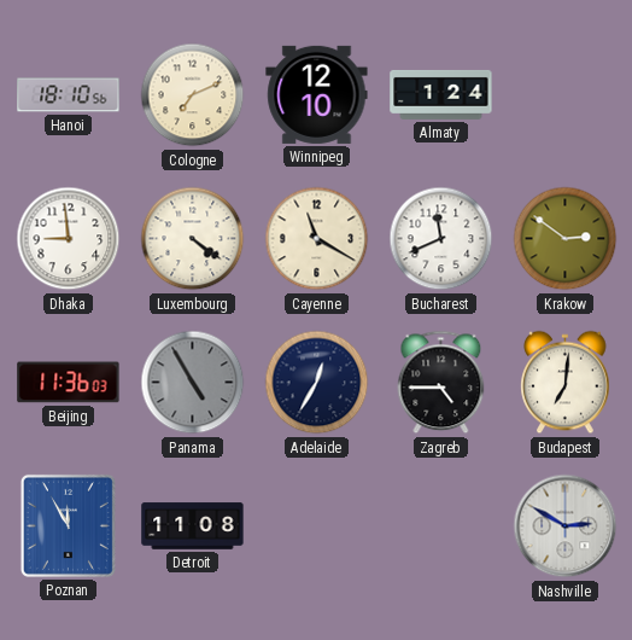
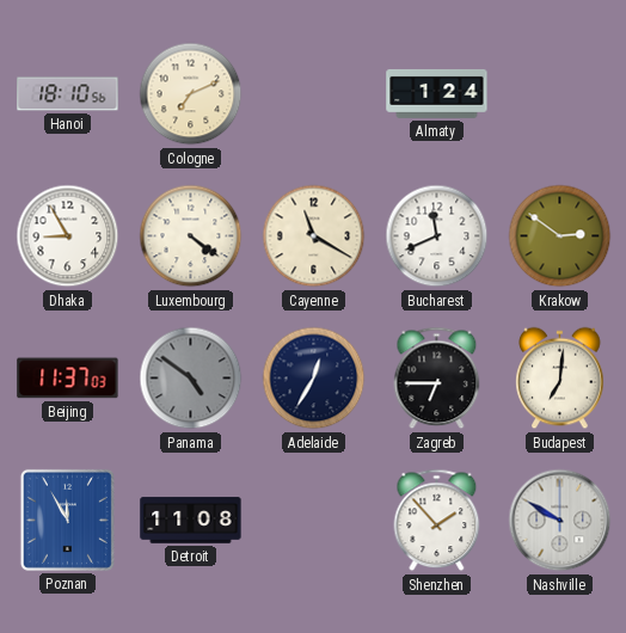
Winnipeg: 12:10 -> none (317, 94)
Dhaka: 8:59 -> 8:55 (68, 236)
Beijing: 11:36 -> 11:37 (68, 379)
Panama: 4:55 -> 4:51 (191, 379)
Zagreb: 4:45 -> 6:45 (437, 379)
Shenzhen: none -> 1:53 (437, 521)
Nashville: 2:50 -> 9:50 (560, 521)
